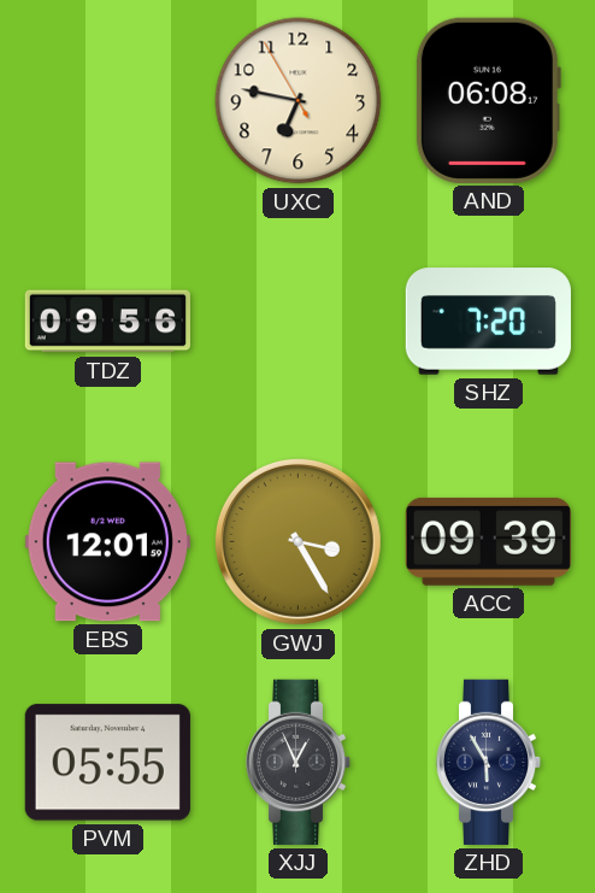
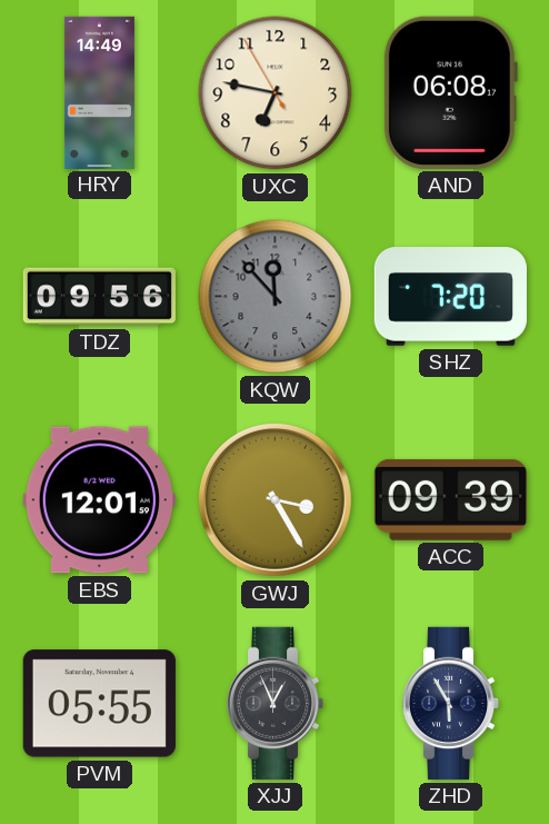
HRY: none -> 14:49 (99, 92)
KQW: none -> 11:53 (276, 297)
